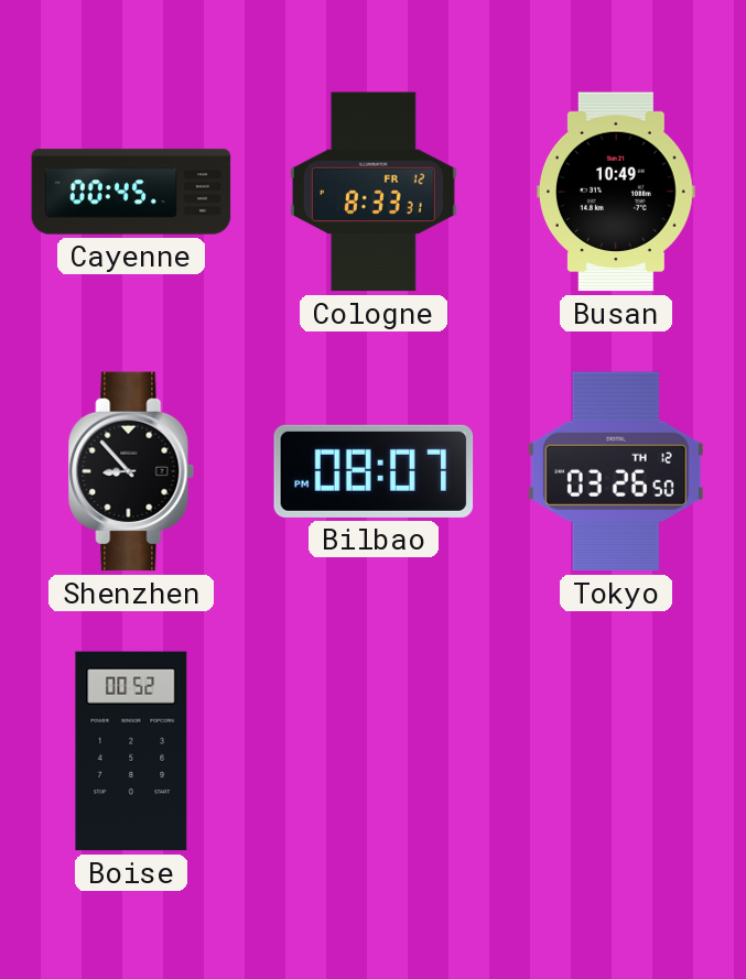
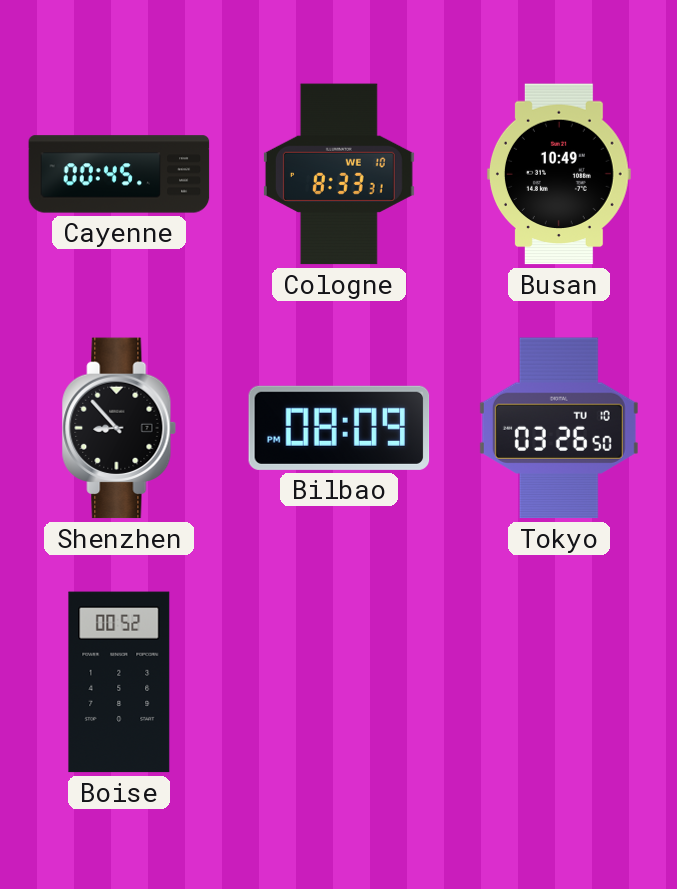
Cologne date: FR 12 -> WE 10 (339, 174)
Bilbao: 08:07 -> 08:09 (339, 428)
Tokyo date: TH 12 -> TU 10 (559, 428)
